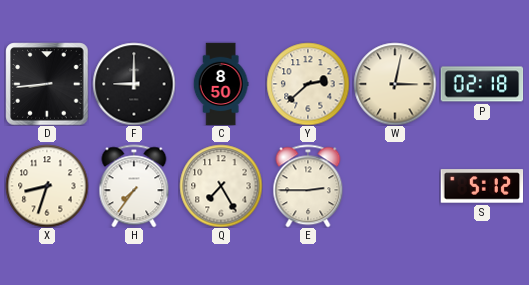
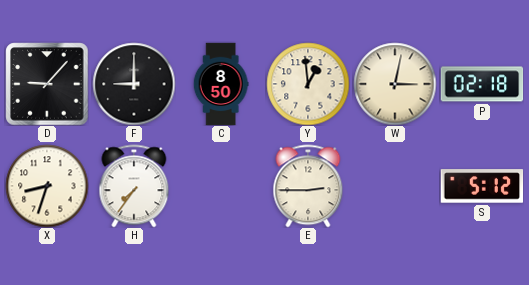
D: 8:44 -> 9:07 (47, 84)
Y: 2:38 -> 12:59 (308, 84)
Q: 7:25 -> none (221, 186)
